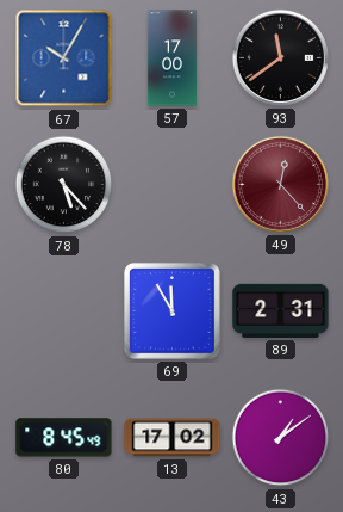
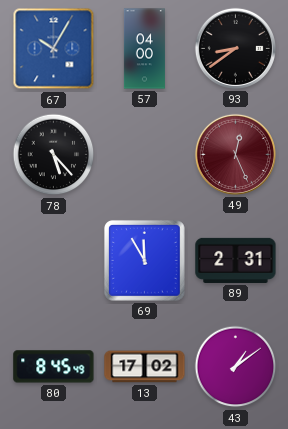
57: 17:00 -> 04:00 (144, 49)
93: 11:39 -> 8:39 (235, 48)
49: 12:23 -> 12:26 (235, 154)
